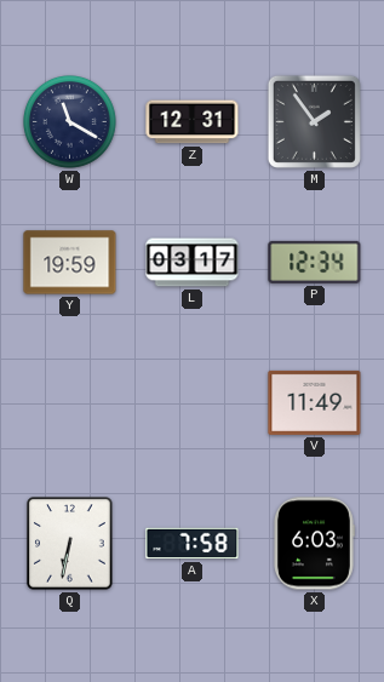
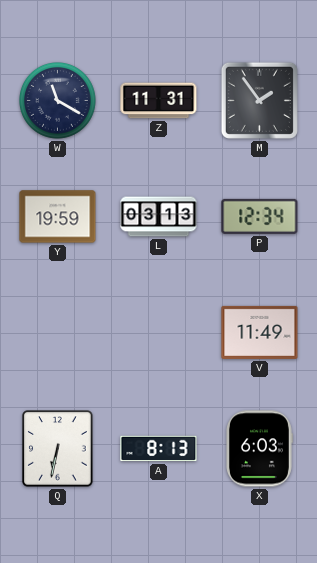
Z: 12:31 -> 11:31 (159, 101)
L: 03:17 -> 03:13 (159, 217)
A: 7:58 -> 8:13 (159, 449)
